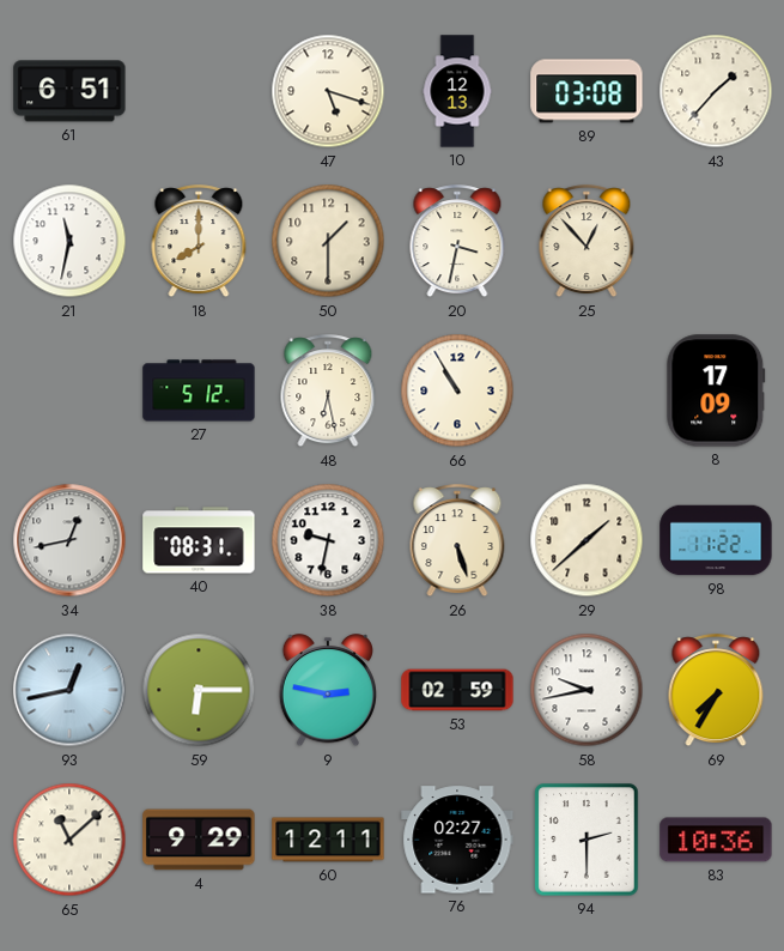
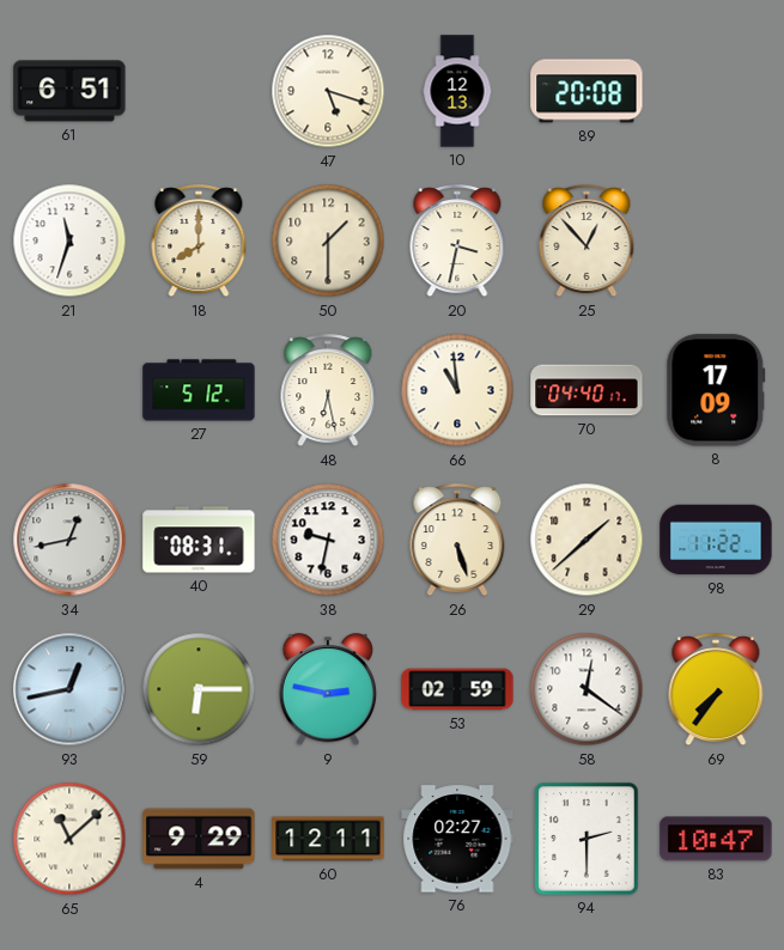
89: 03:08 -> 20:08 (587, 91)
43: 1:37 -> none (716, 91)
21: 11:32 -> 11:33 (69, 240)
66: 10:55 -> 10:59 (457, 390)
70: none -> 04:40 (587, 390)
58: 9:43 -> 12:21 (587, 689)
69: 7:35 -> 7:36 (716, 690)
83: 10:36 -> 10:47 (716, 839)
